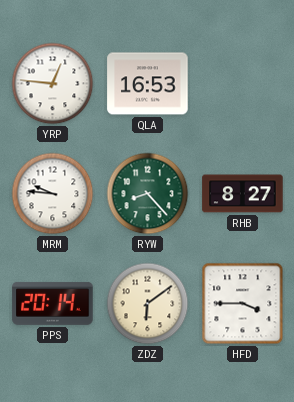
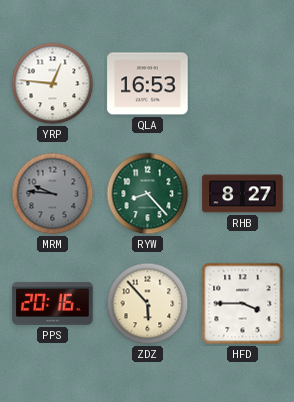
MRM dial: white -> grey (53, 194)
PPS: 20:14 -> 20:16 (53, 304)
ZDZ: 6:09 -> 5:53 (148, 304)
